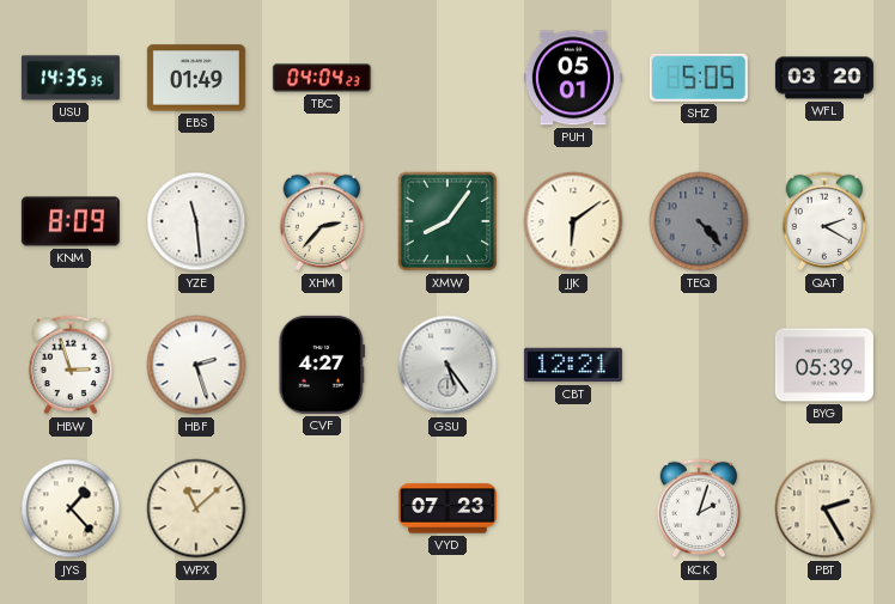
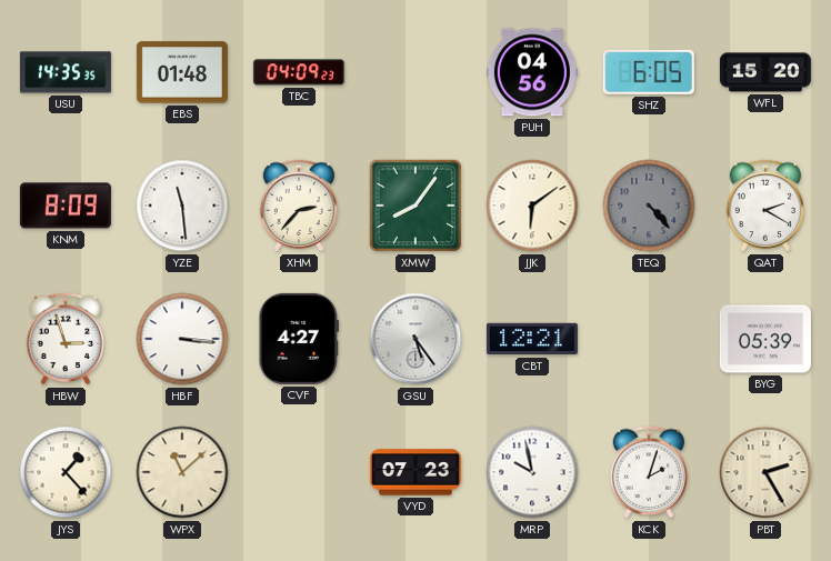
EBS: 01:49 -> 01:48 (182, 72)
TBC: 04:04 -> 04:09 (299, 72)
PUH: 05:01 -> 04:56 (532, 72)
SHZ: 5:05 -> 6:05 (649, 72)
WFL: 03:20 -> 15:20 (765, 72)
HBF: 2:27 -> 3:16 (182, 339)
MRP: none -> 9:58 (532, 472)
